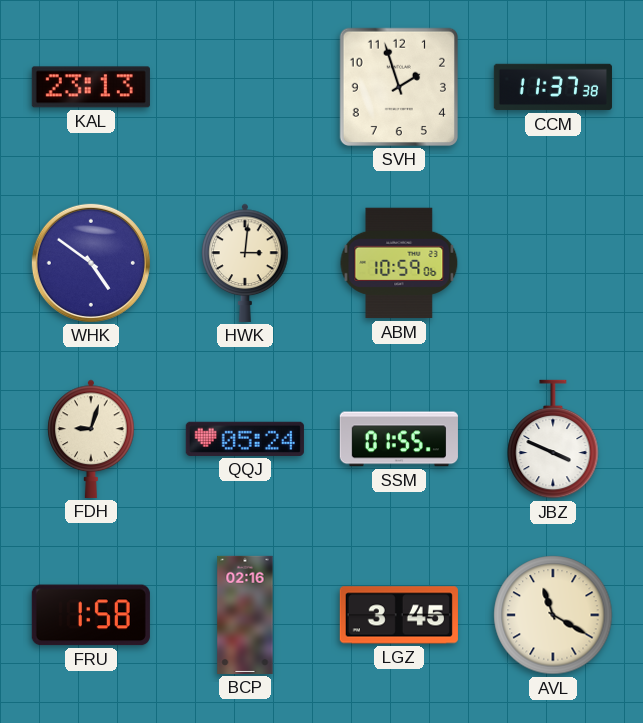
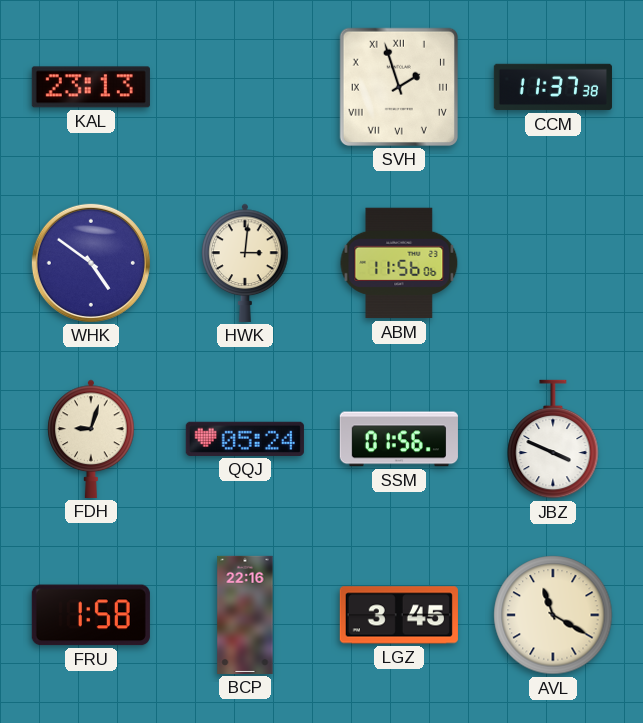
SVH numerals: Arabic -> Roman (399, 87)
ABM: 10:59 -> 11:56 (399, 263)
SSM: 01:55 -> 01:56 (399, 439)
BCP: 02:16 -> 22:16 (245, 615)
